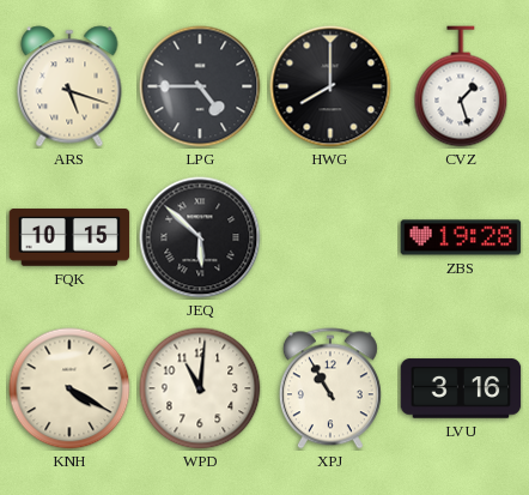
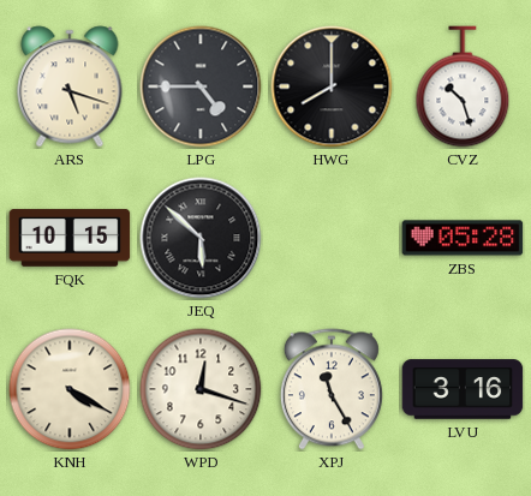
CVZ: 1:27 -> 10:27 (463, 86)
ZBS: 19:28 -> 05:28 (463, 238)
WPD: 11:01 -> 12:18 (201, 389)
XPJ: 10:55 -> 11:25 (332, 389)
